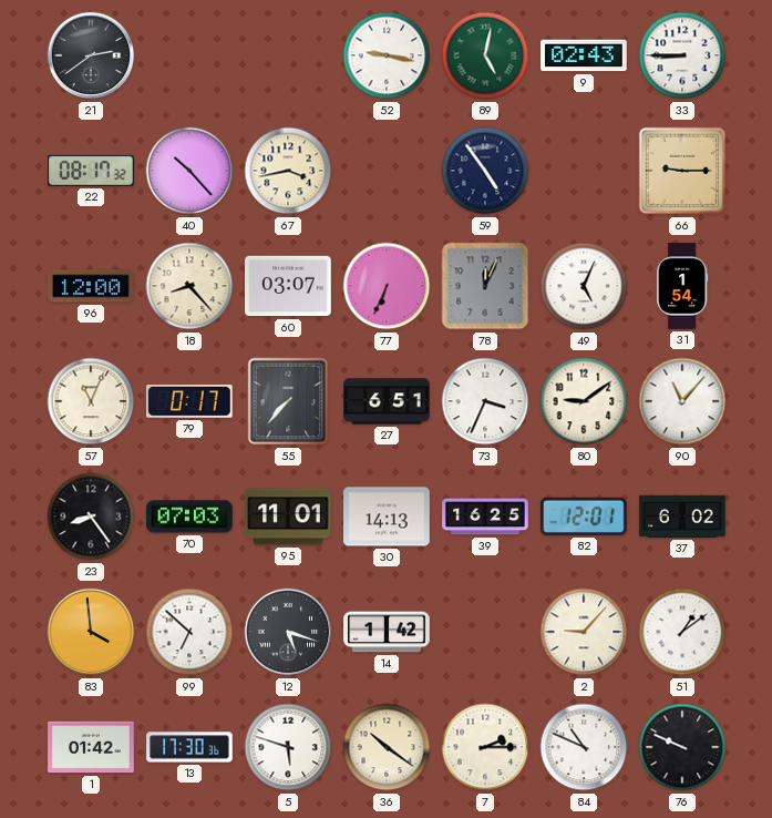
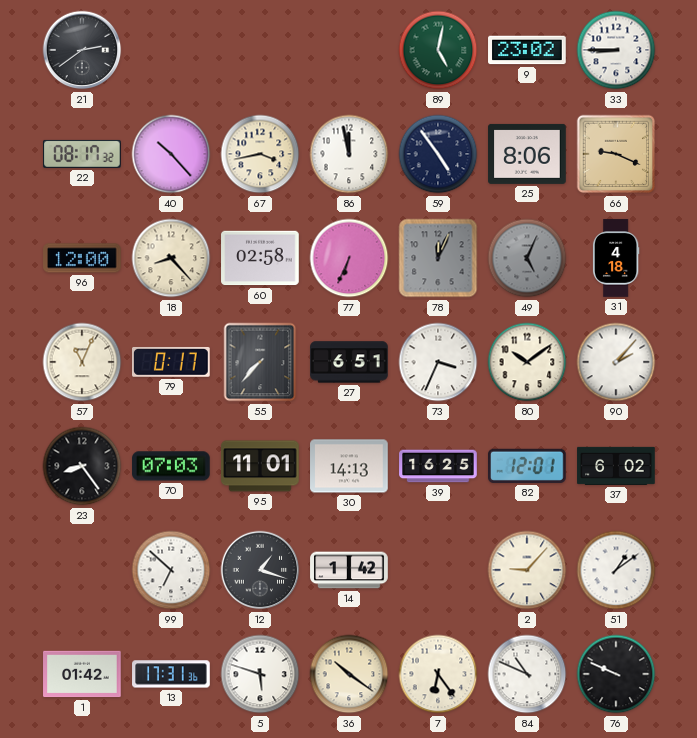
52: 9:17 -> none (387, 55)
9: 02:43 -> 23:02 (527, 50)
86: none -> 11:58 (349, 154)
25: none -> 8:06 (527, 154)
66: 9:15 -> 9:19 (616, 154)
60: 03:07 -> 02:58 (260, 258)
49 dial: white -> grey (527, 258)
31: 1:54 -> 4:18 (616, 258)
80: 9:09 -> 10:09 (527, 362)
90: 11:07 -> 2:07 (616, 362)
83: 3:59 -> none (91, 632)
12: 5:18 -> 1:18 (260, 570)
13: 17:30 -> 17:31 (171, 674)
7: 2:15 -> 6:24 (438, 674)
